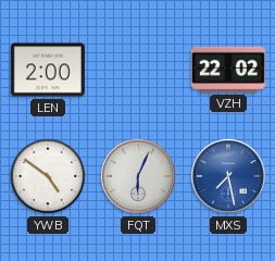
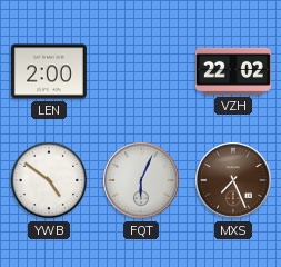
MXS: 7:28 -> 7:26 (233, 180)
MXS dial: blue -> brown (233, 180)
